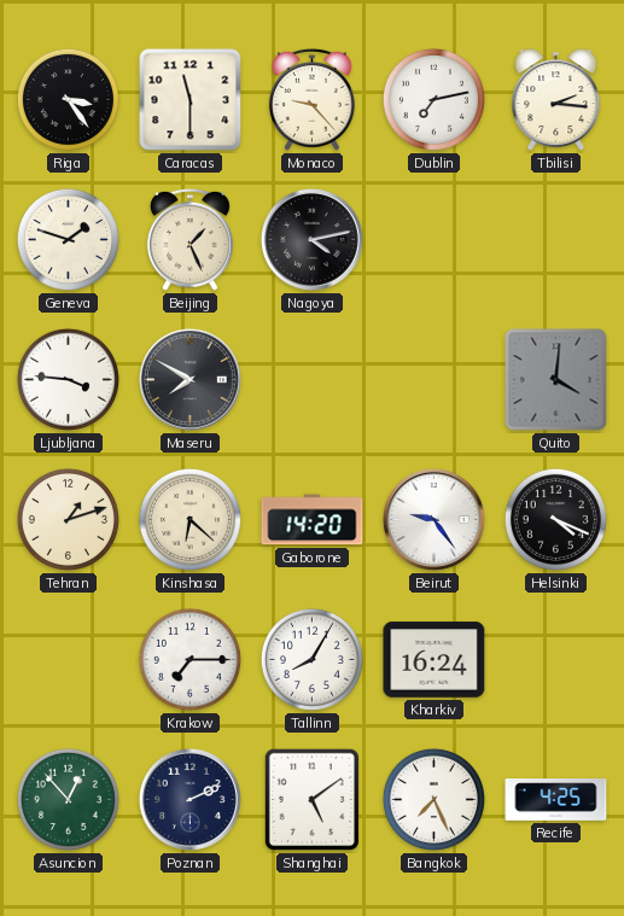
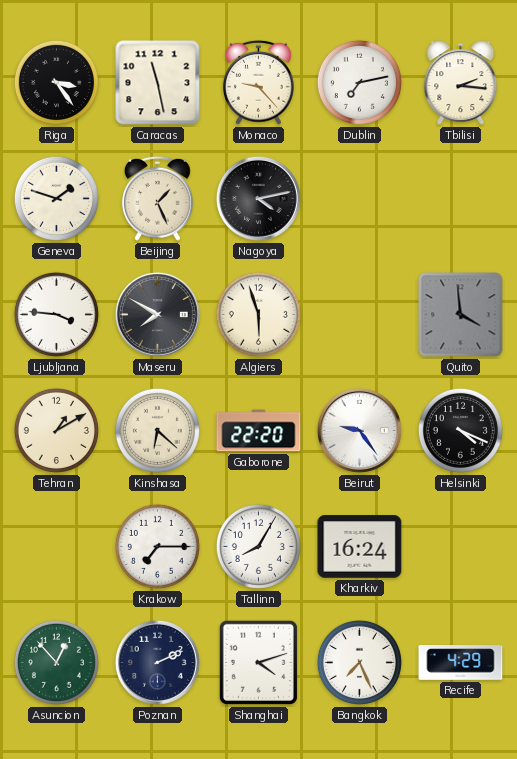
Caracas: 11:30 -> 11:28 (158, 83)
Algiers: none -> 5:57 (258, 314)
Quito: 4:01 -> 3:59 (461, 315)
Tehran: 1:12 -> 1:10 (56, 430)
Gaborone: 14:20 -> 22:20 (259, 431)
Shanghai: 5:09 -> 4:12 (258, 662)
Recife: 4:25 -> 4:29 (461, 663)
